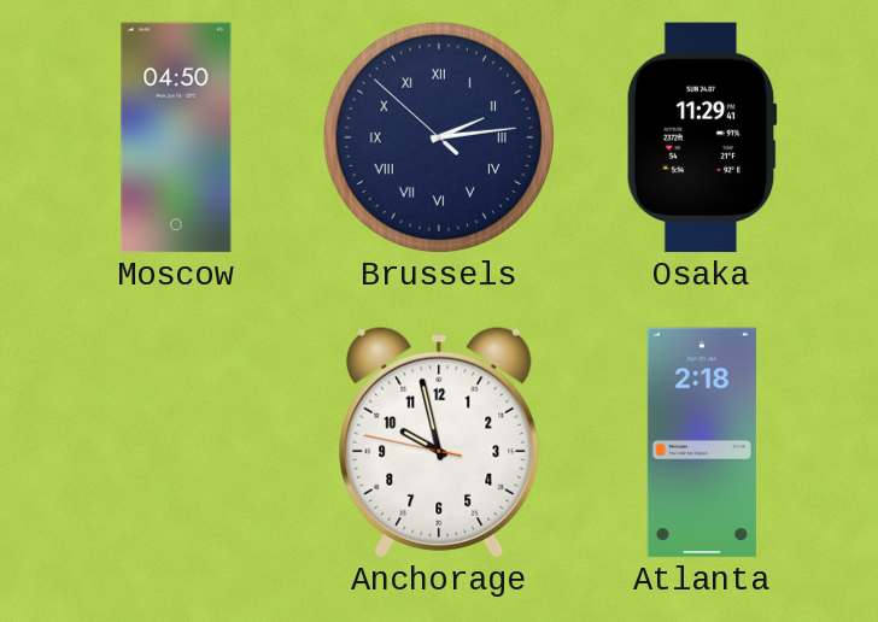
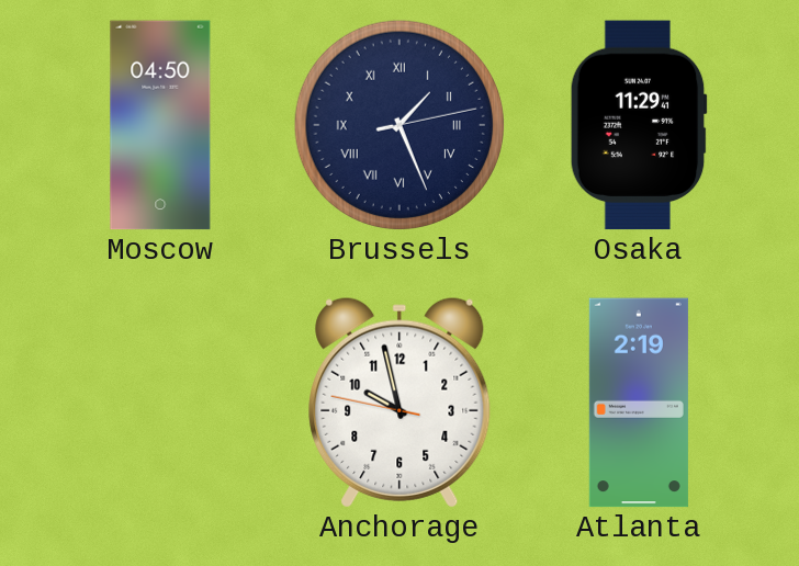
Brussels: 2:13 -> 1:26 (400, 125)
Atlanta: 2:18 -> 2:19 (639, 403)
